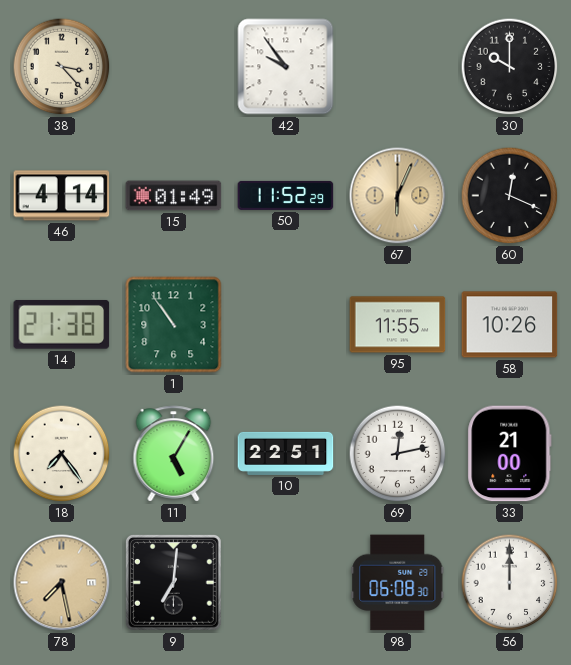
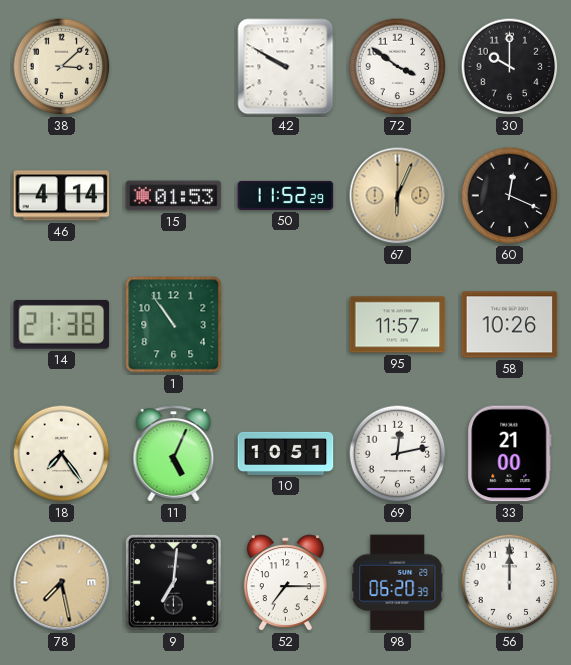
38: 3:23 -> 3:08 (62, 67)
42: 9:54 -> 9:50 (286, 67)
72: none -> 3:51 (398, 67)
15: 01:49 -> 01:53 (174, 196)
95: 11:55 -> 11:57 (398, 325)
11: 5:05 -> 5:04 (174, 454)
10: 22:51 -> 10:51 (286, 453)
52: none -> 7:15 (285, 583)
98: 06:08 -> 06:20 (398, 583)
